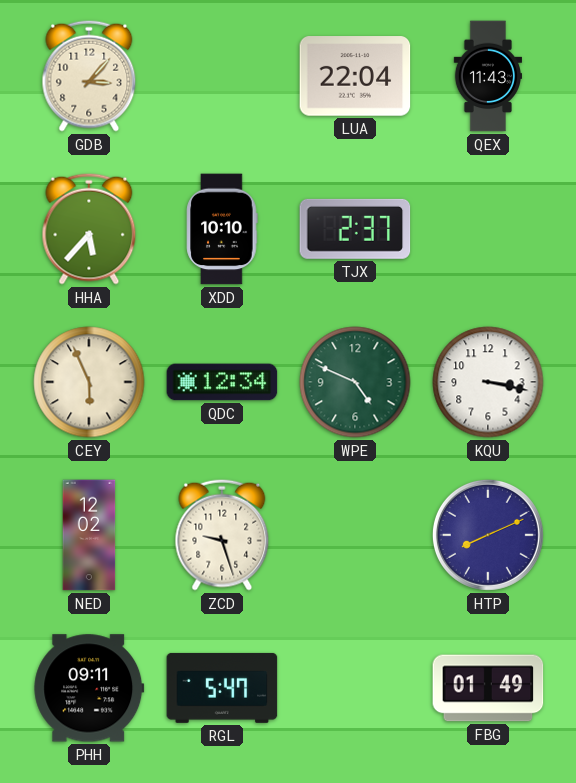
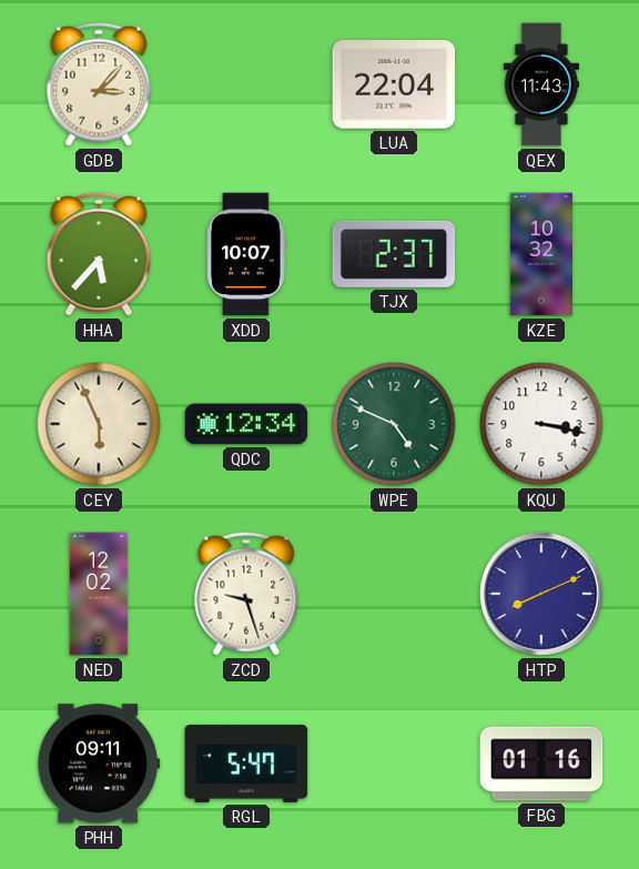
XDD: 10:10 -> 10:07 (246, 254)
KZE: none -> 10:32 (540, 254)
FBG: 01:49 -> 01:16 (541, 764)
